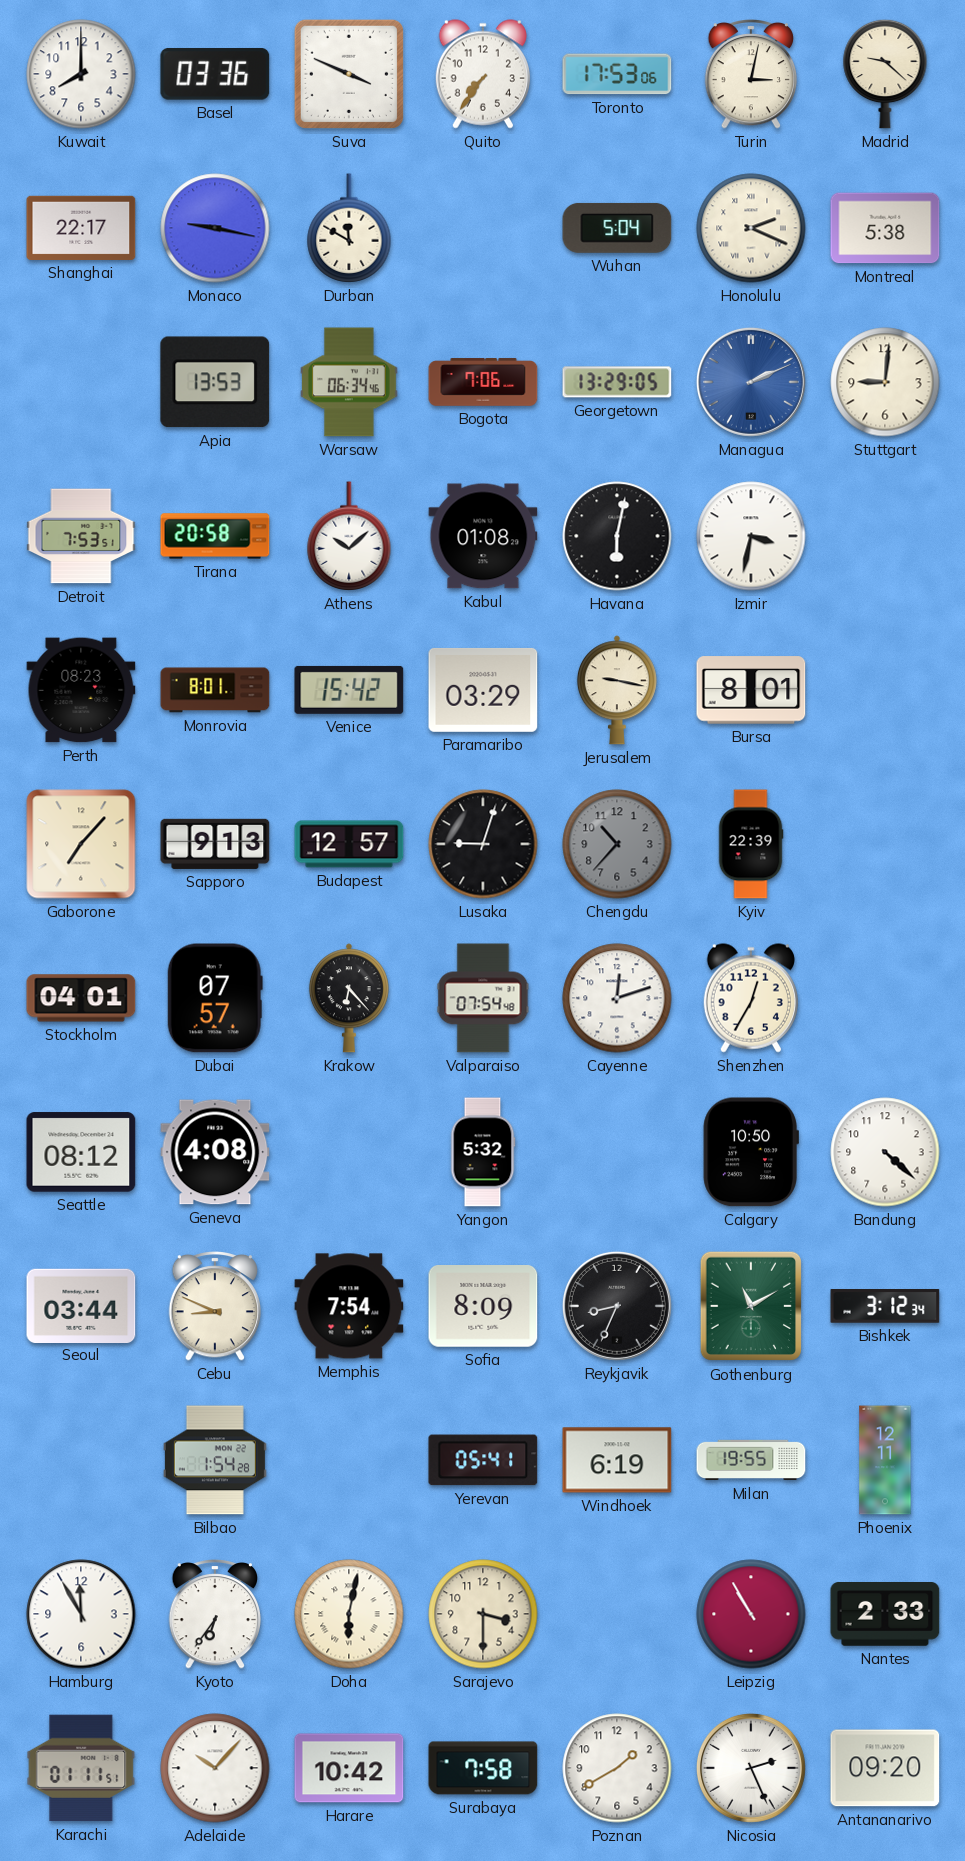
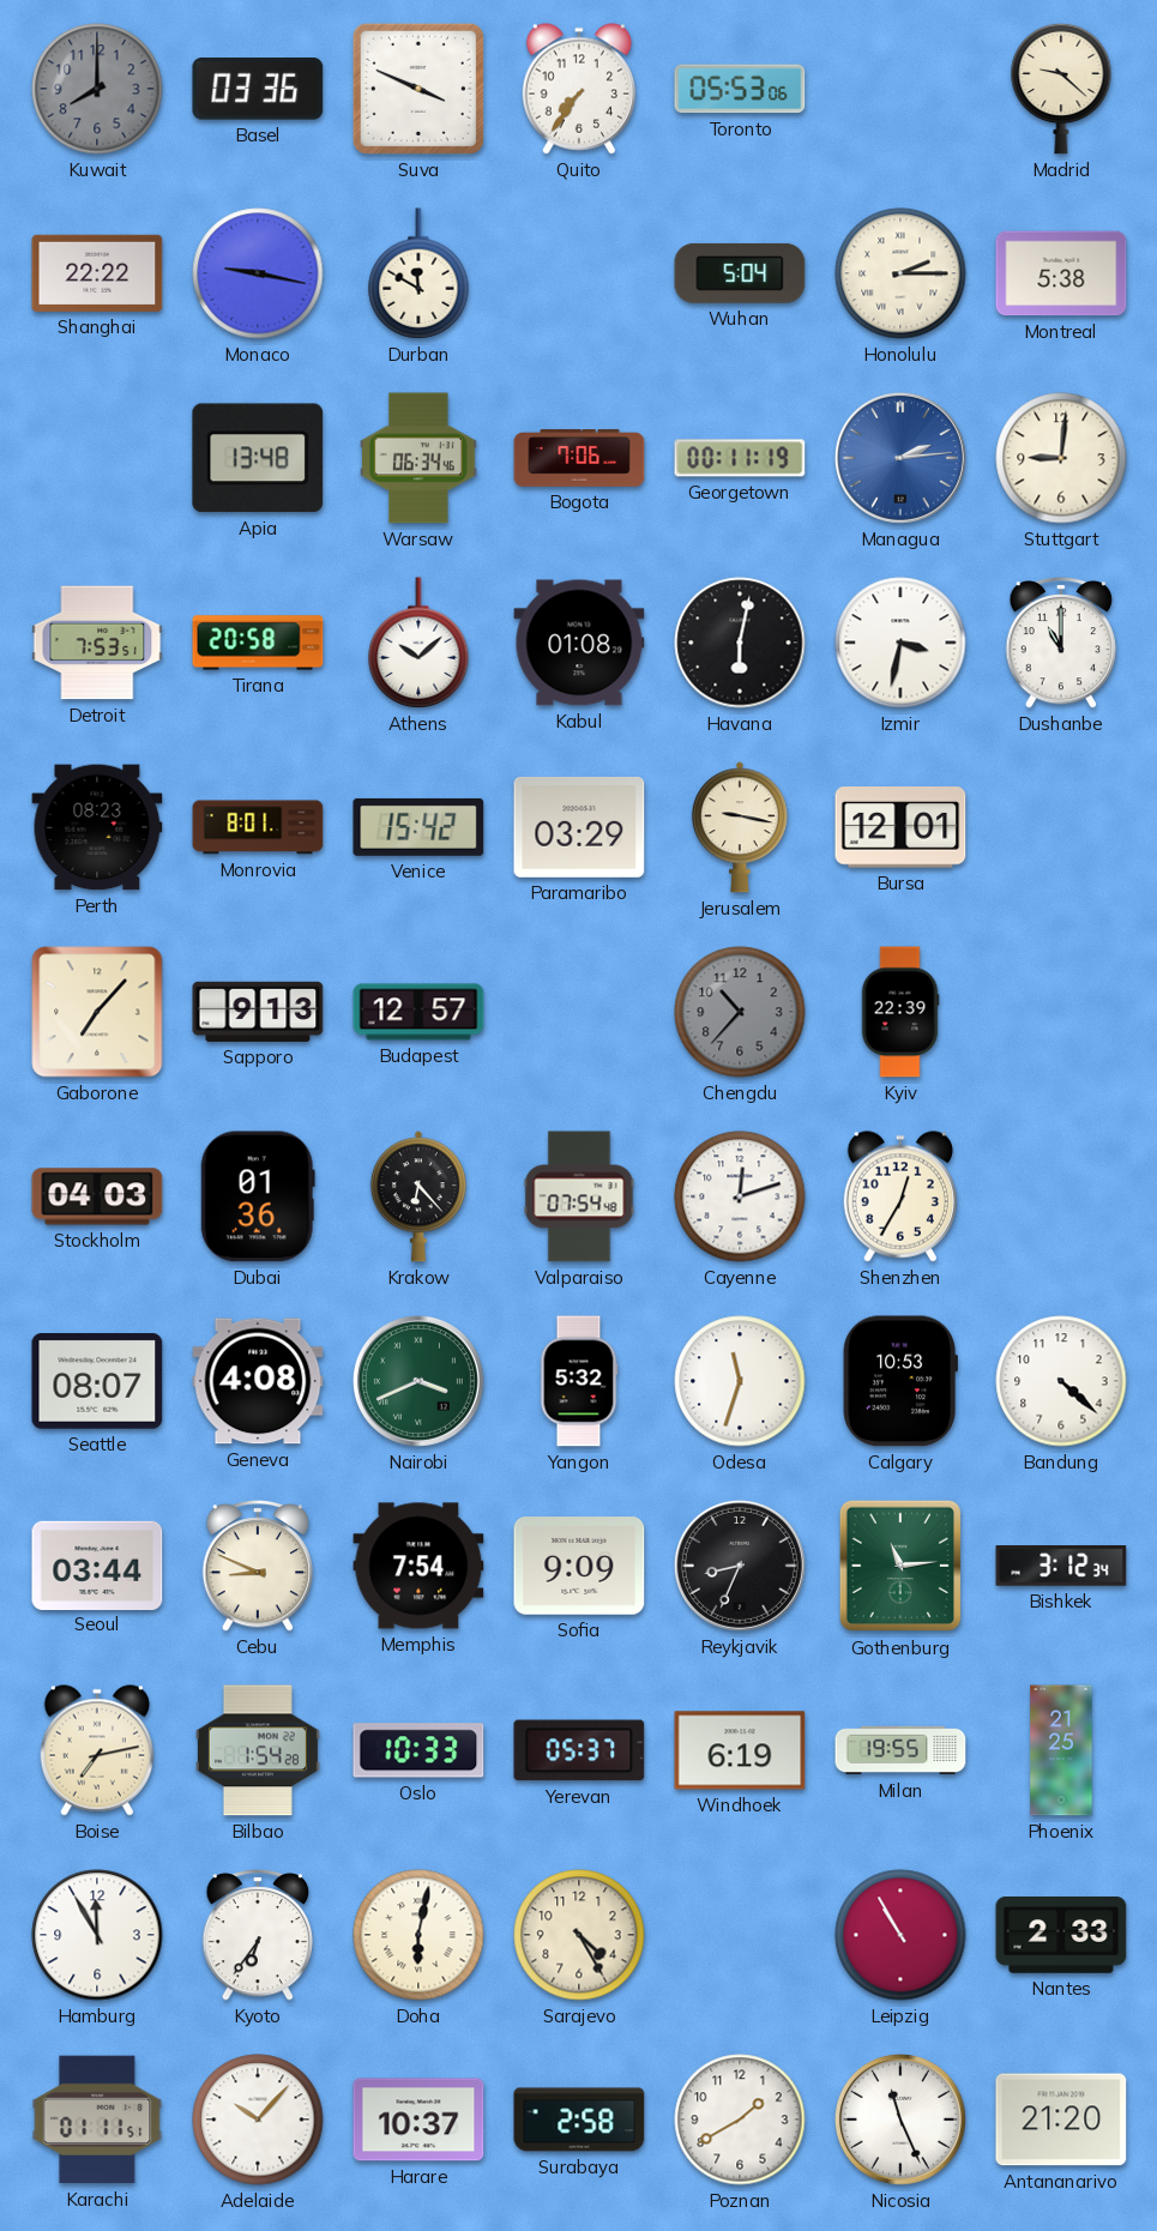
Kuwait dial: white -> grey (97, 89)
Toronto: 17:53 -> 05:53 (740, 89)
Turin: 3:02 -> none (750, 75)
Shanghai: 22:17 -> 22:22 (97, 273)
Honolulu: 2:19 -> 2:15 (900, 273)
Apia: 13:53 -> 13:48 (258, 458)
Georgetown: 13:29 -> 00:11 (740, 458)
Managua: 2:11 -> 2:14 (900, 458)
Dushanbe: none -> 11:00 (1060, 644)
Bursa: 8:01 -> 12:01 (900, 827)
Lusaka: 9:03 -> none (483, 844)
Stockholm: 04:01 -> 04:03 (97, 1196)
Dubai: 07:57 -> 01:36 (258, 1196)
Seattle: 08:12 -> 08:07 (97, 1381)
Nairobi: none -> 3:41 (418, 1381)
Odesa: none -> 11:33 (740, 1381)
Calgary: 10:50 -> 10:53 (900, 1381)
Sofia: 8:09 -> 9:09 (579, 1567)
Gothenburg: 11:10 -> 11:14 (900, 1566)
Boise: none -> 7:13 (97, 1750)
Oslo: none -> 10:33 (418, 1750)
Yerevan: 05:41 -> 05:37 (579, 1750)
Phoenix: 12:11 -> 21:25 (1061, 1750)
Sarajevo: 3:30 -> 4:25 (579, 1935)
Harare: 10:42 -> 10:37 (418, 2120)
Surabaya: 7:58 -> 2:58 (579, 2120)
Nicosia: 2:26 -> 11:26 (900, 2120)
Antananarivo: 09:20 -> 21:20 (1061, 2120)
